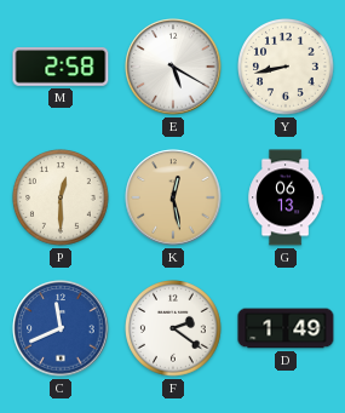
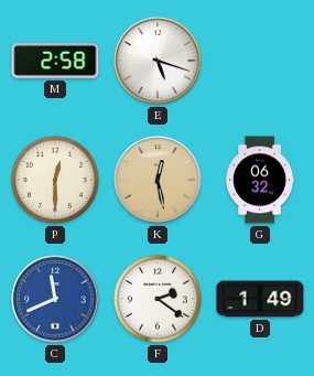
E: 5:20 -> 5:18 (158, 61)
Y: 8:43 -> none (287, 68)
G: 06:13 -> 06:32 (260, 180)
